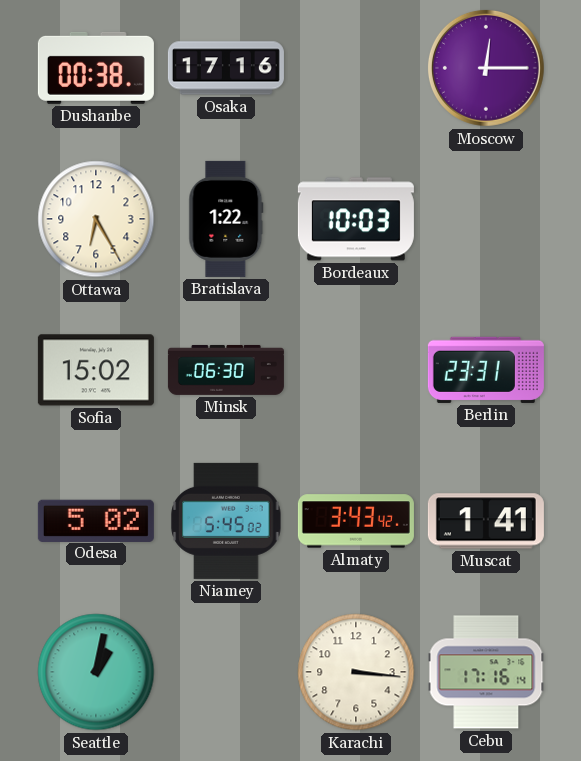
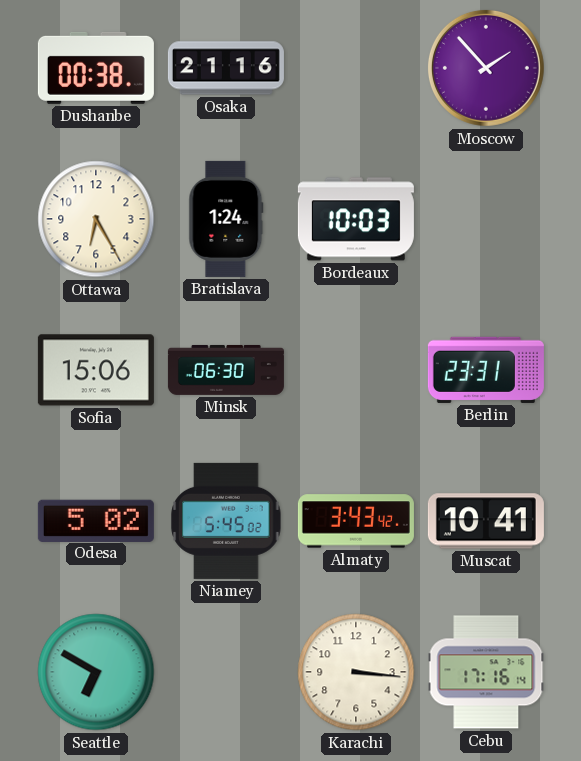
Osaka: 17:16 -> 21:16 (226, 68)
Moscow: 12:15 -> 1:53 (486, 68)
Bratislava: 1:22 -> 1:24 (226, 219)
Sofia: 15:02 -> 15:06 (96, 370)
Muscat: 1:41 -> 10:41 (486, 521)
Seattle: 1:02 -> 6:50 (96, 672)
